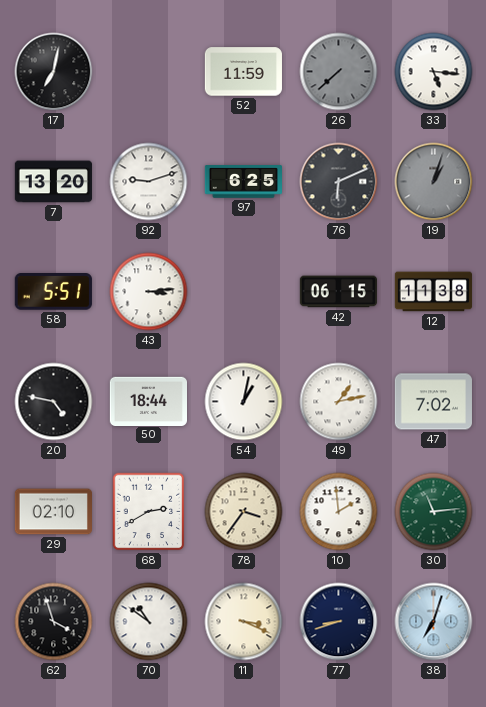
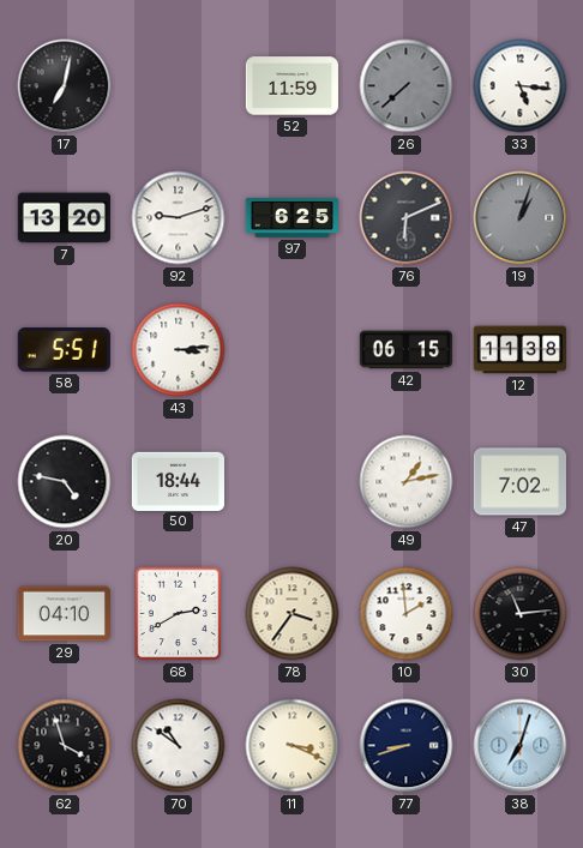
54: 1:02 -> none (244, 402)
29: 02:10 -> 04:10 (64, 614)
30 dial: green -> black (521, 614)
